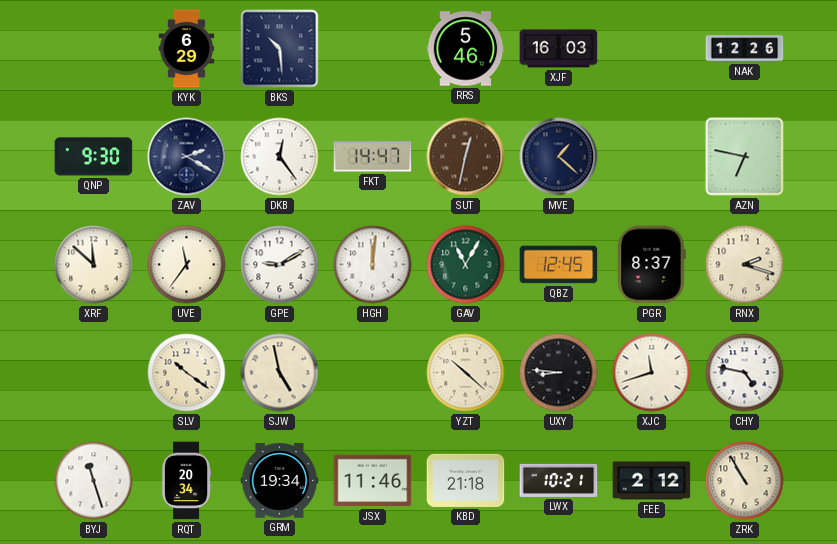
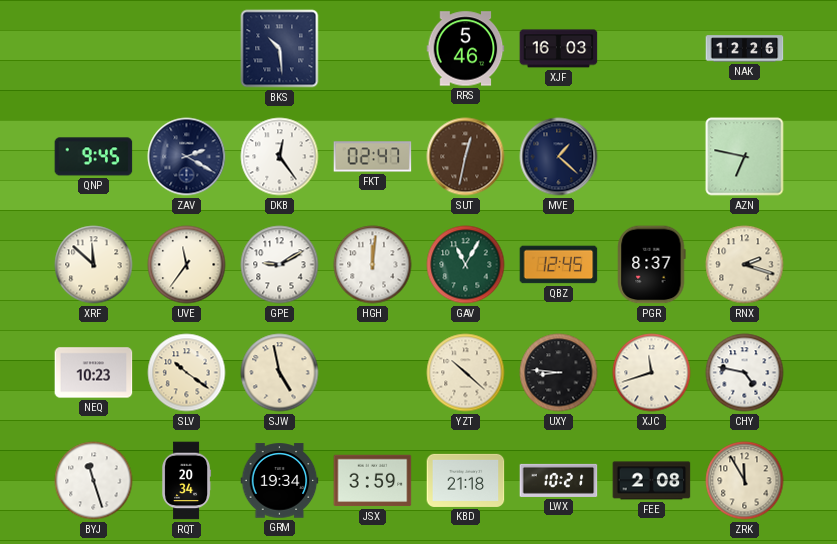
KYK: 6:29 -> none (187, 49)
QNP: 9:30 -> 9:45 (94, 157)
FKT: 14:47 -> 02:47 (373, 157)
NEQ: none -> 10:23 (94, 373)
JSX: 11:46 -> 3:59 (373, 481)
FEE: 2:12 -> 2:08 (652, 481)
ZRK: 10:55 -> 11:55 (745, 481)
